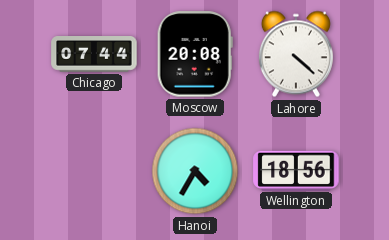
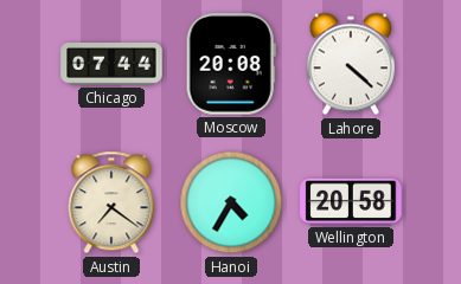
Austin: none -> 7:21 (111, 202)
Wellington: 18:56 -> 20:58 (351, 201)
